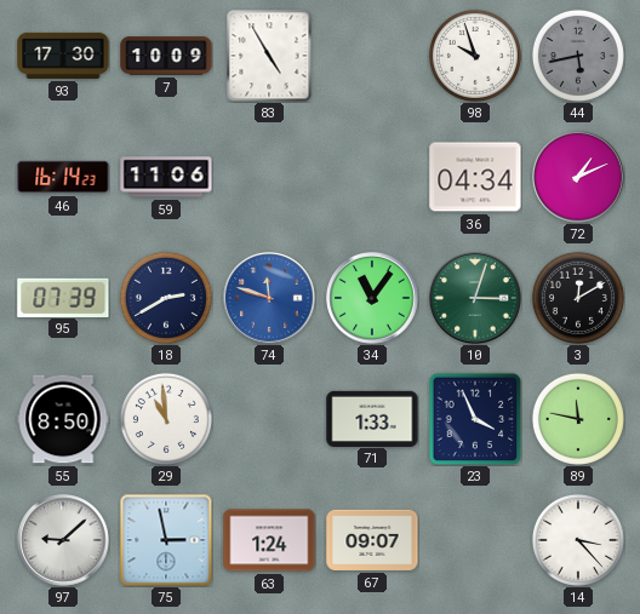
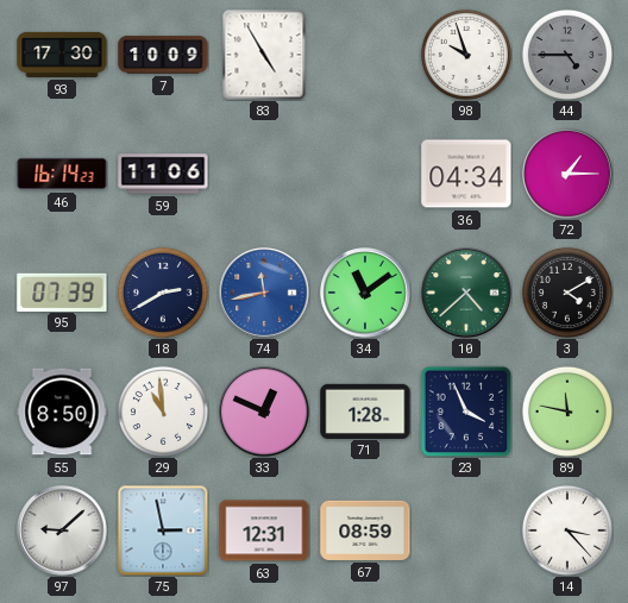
44: 5:43 -> 4:45 (567, 55)
72: 1:11 -> 1:15 (567, 174)
74: 11:48 -> 11:43 (264, 293)
34: 11:06 -> 11:09 (365, 293)
10: 3:03 -> 4:38 (466, 293)
3: 12:10 -> 4:10 (567, 293)
33: none -> 12:49 (264, 412)
71: 1:33 -> 1:28 (365, 410)
63: 1:24 -> 12:31 (264, 530)
67: 09:07 -> 08:59 (365, 530)
